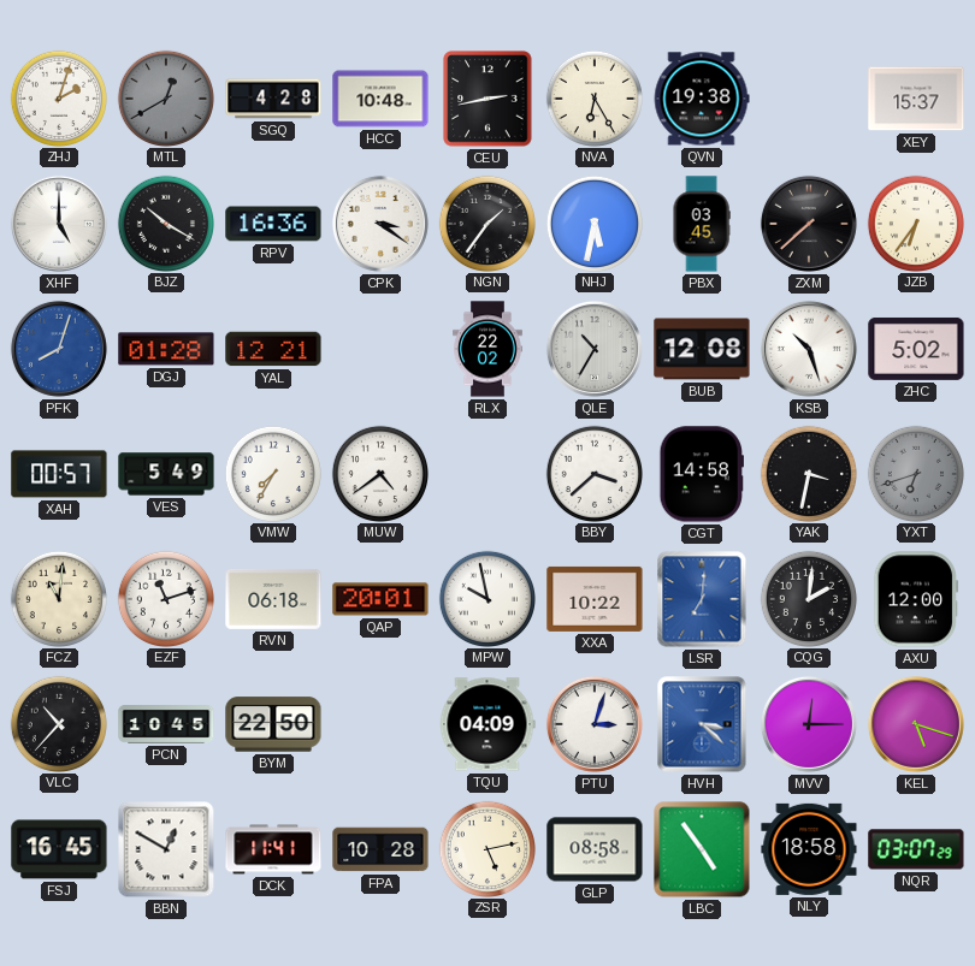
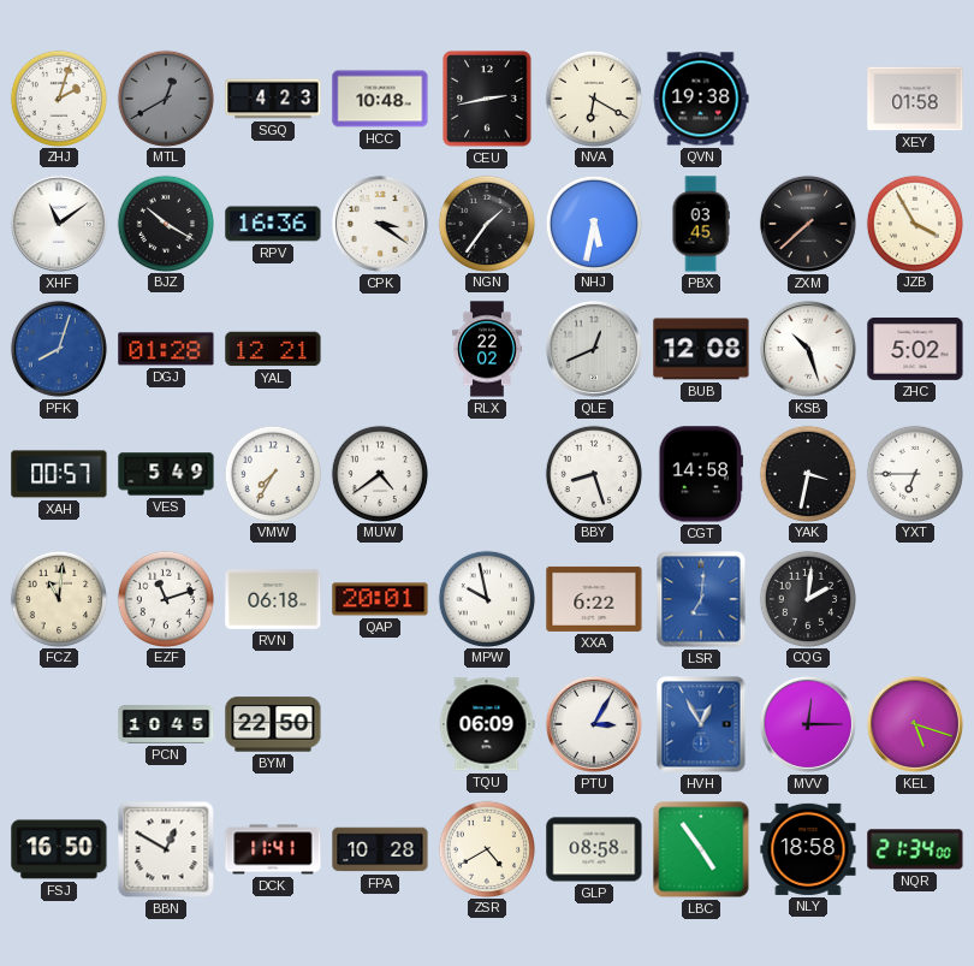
SGQ: 4:28 -> 4:23 (273, 99)
NVA: 6:25 -> 6:20 (593, 97)
XEY: 15:37 -> 01:58 (915, 99)
XHF: 5:00 -> 11:09 (59, 224)
JZB: 6:36 -> 3:55 (914, 223)
QLE: 10:35 -> 12:41 (594, 349)
BBY: 3:38 -> 8:27 (593, 473)
YXT: 6:42 -> 6:45 (914, 473)
YXT dial: grey -> white (914, 473)
XXA: 10:22 -> 6:22 (594, 599)
AXU: 12:00 -> none (916, 599)
VLC: 10:37 -> none (58, 723)
TQU: 04:09 -> 06:09 (487, 724)
PTU: 3:03 -> 3:05 (594, 724)
HVH: 3:22 -> 12:55 (701, 724)
FSJ: 16:45 -> 16:50 (59, 849)
ZSR: 5:13 -> 4:40 (486, 848)
NQR: 03:07 -> 21:34 (915, 849)
